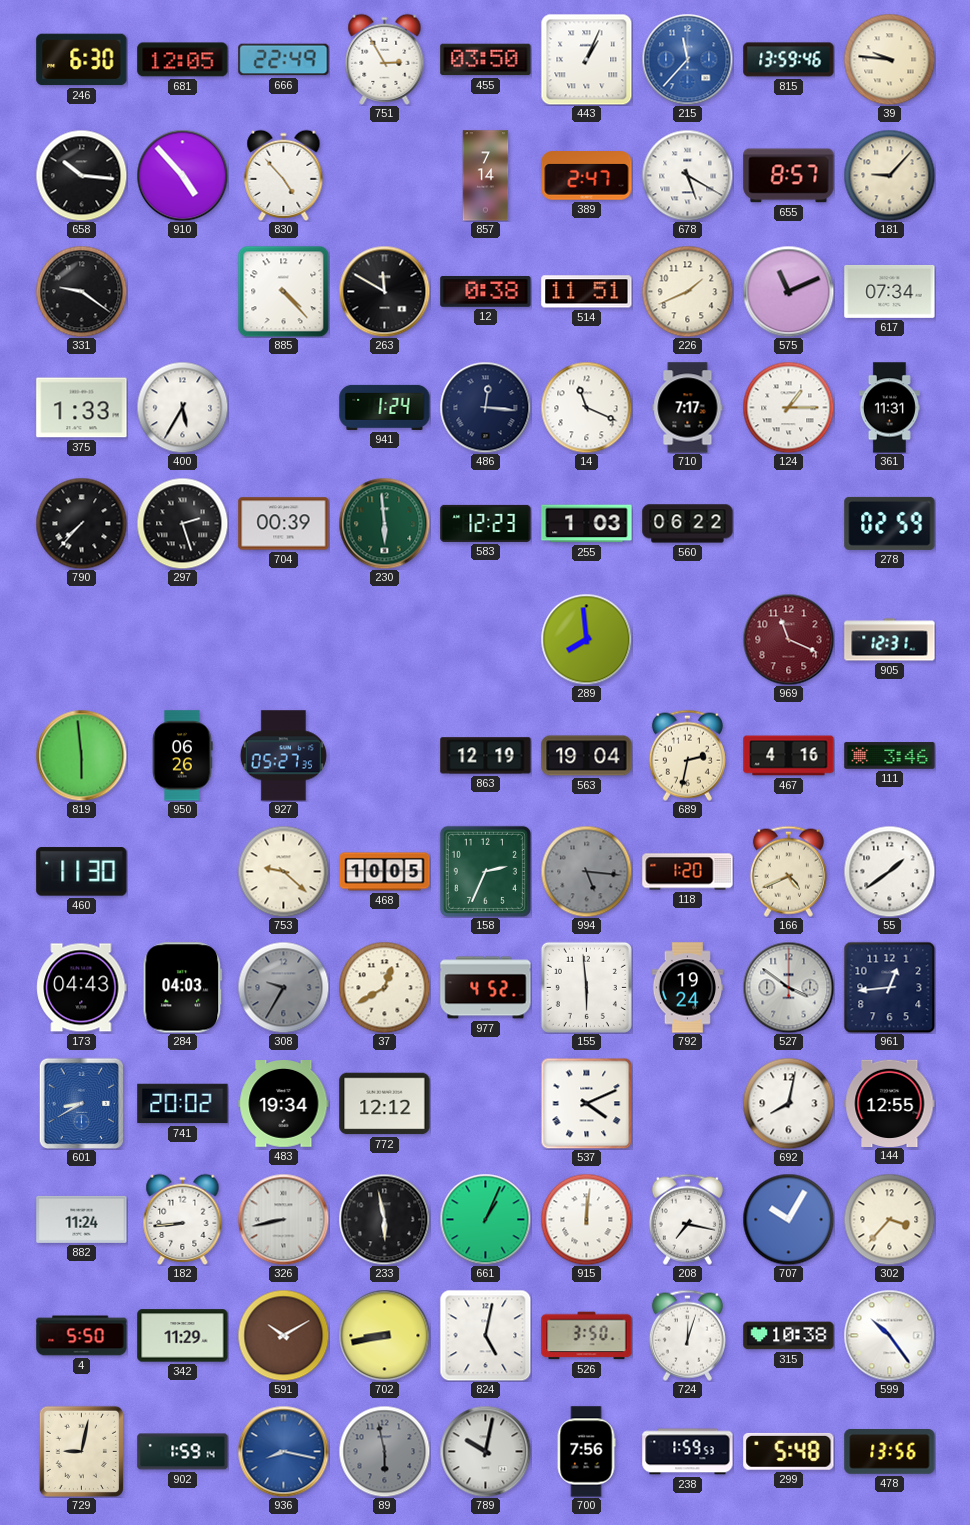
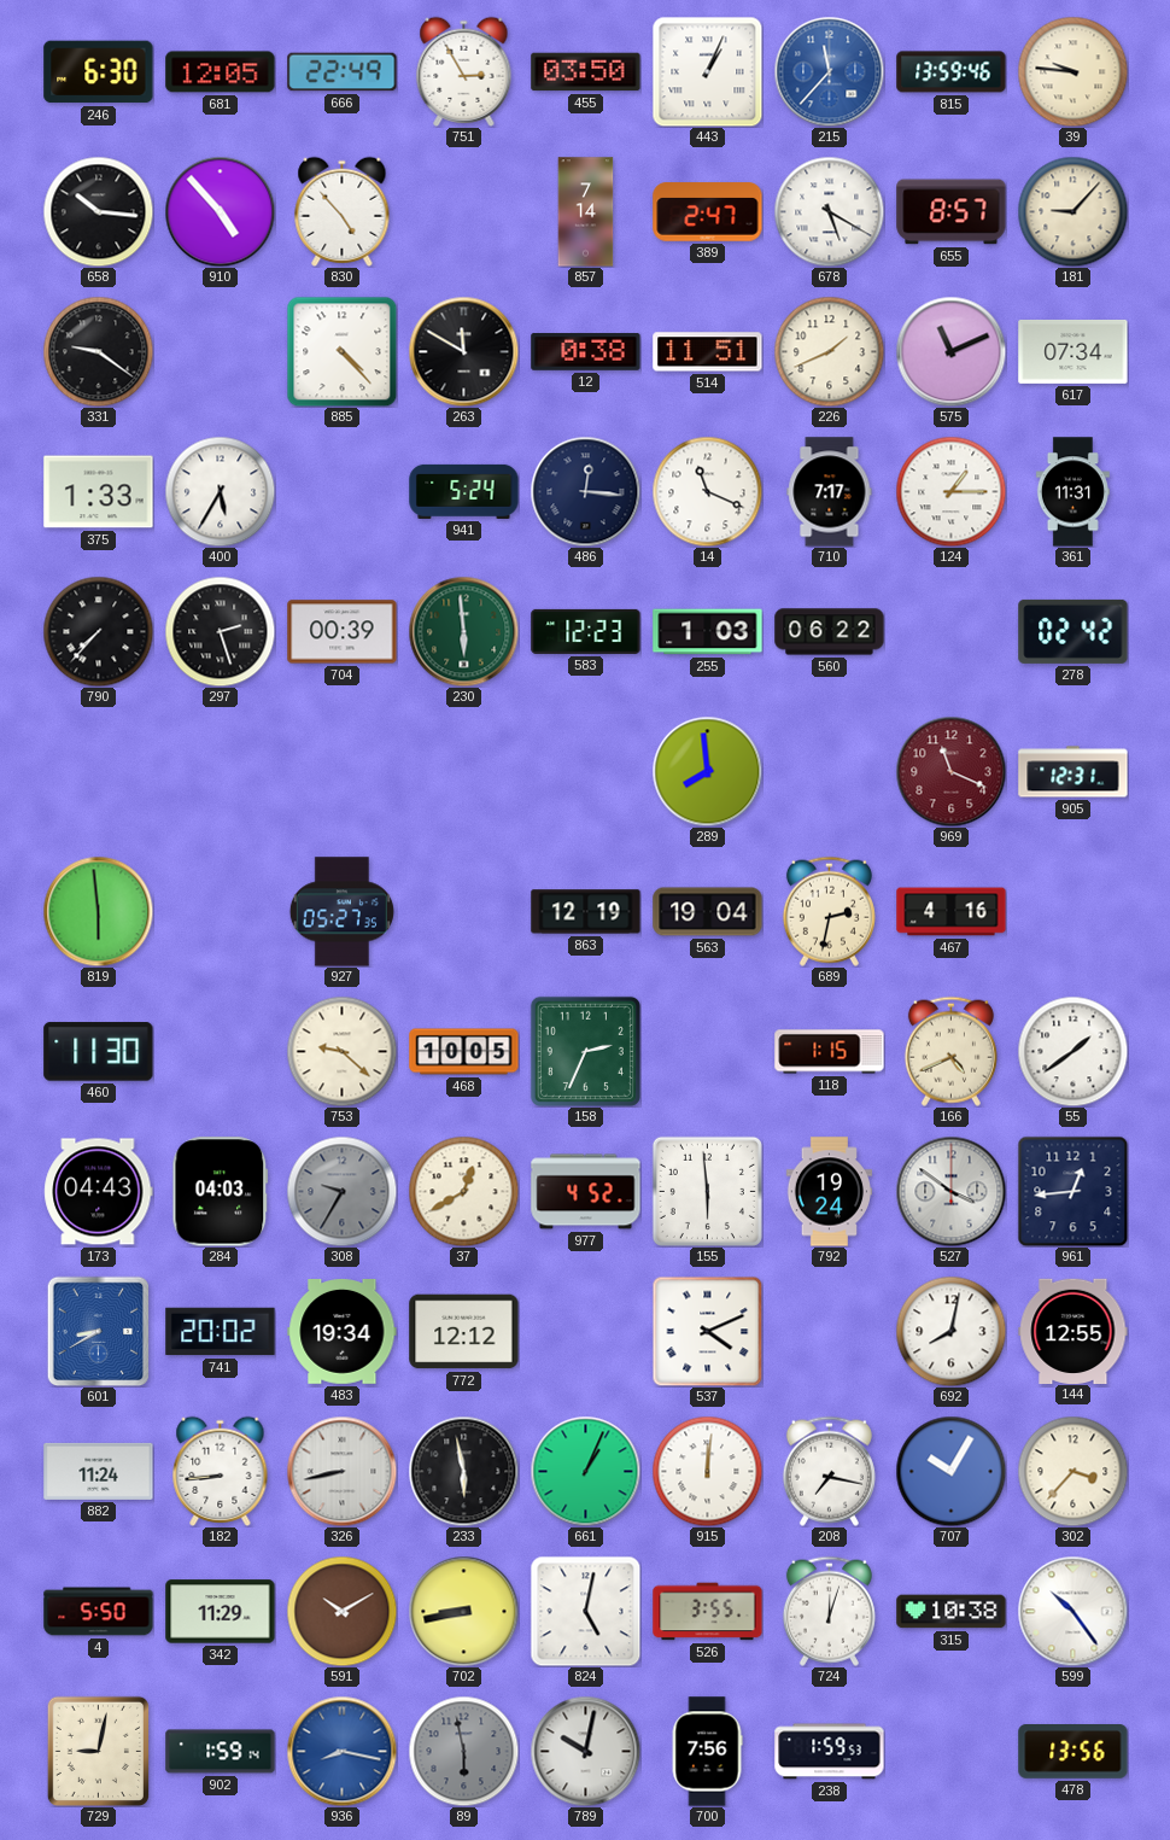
941: 1:24 -> 5:24 (464, 491)
278: 02:59 -> 02:42 (1074, 631)
950: 06:26 -> none (183, 756)
111: 3:46 -> none (890, 756)
994: 5:16 -> none (586, 871)
118: 1:20 -> 1:15 (830, 1052)
526: 3:50 -> 3:55 (708, 1612)
299: 5:48 -> none (789, 1451)
